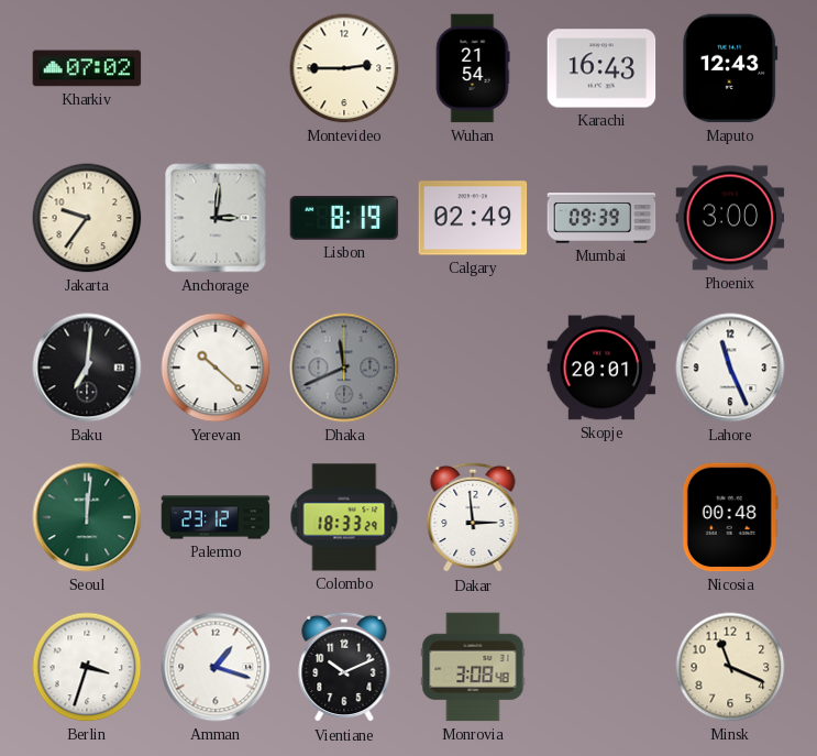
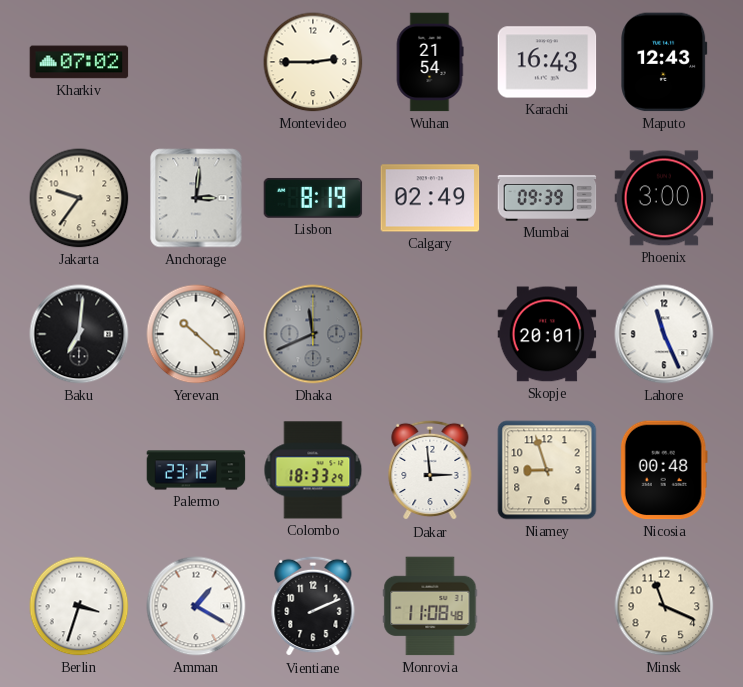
Seoul: 12:01 -> none (87, 517)
Niamey: none -> 8:57 (547, 470)
Amman: 1:18 -> 1:20 (196, 606)
Vientiane: 10:11 -> 2:11 (313, 606)
Monrovia: 3:08 -> 11:08 (430, 606)
